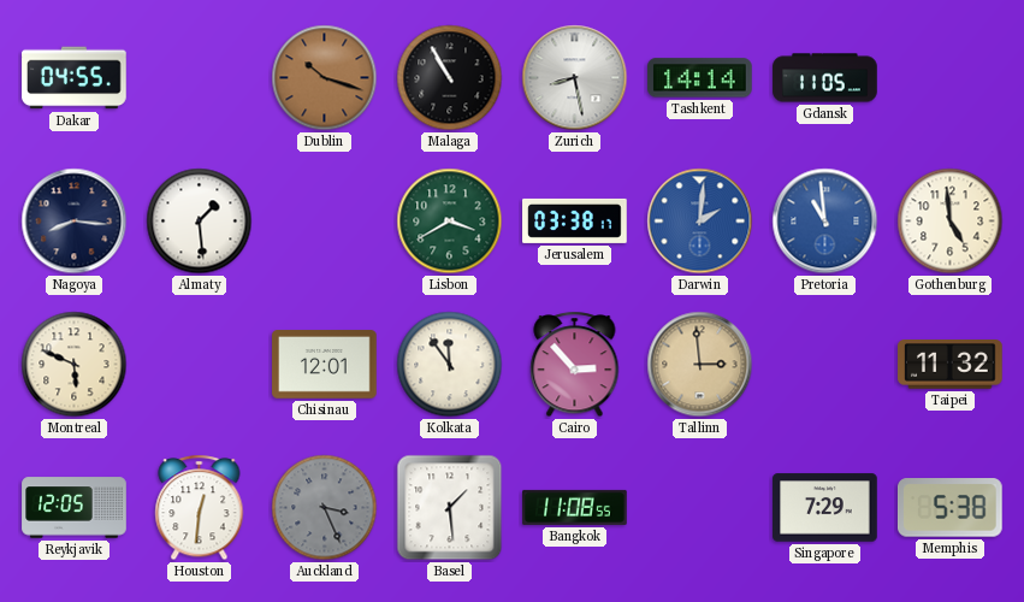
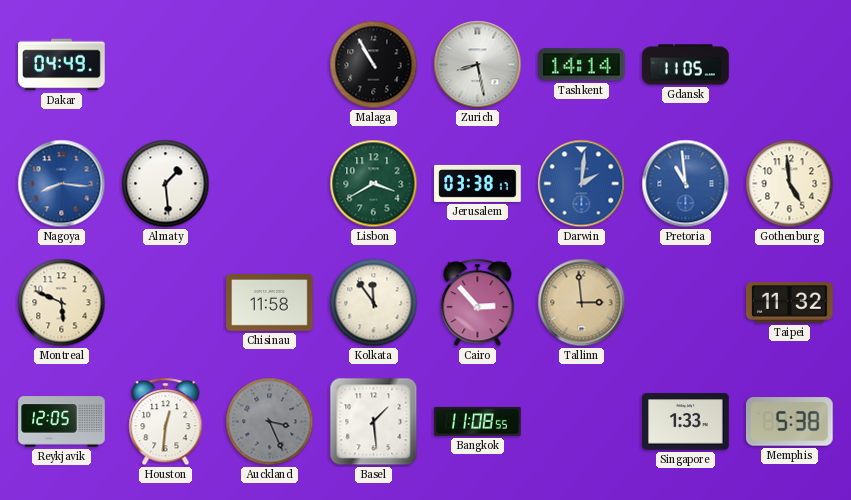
Dakar: 04:55 -> 04:49 (62, 65)
Dublin: 10:18 -> none (325, 78)
Nagoya dial: navy -> blue (62, 184)
Chisinau: 12:01 -> 11:58 (270, 303)
Singapore: 7:29 -> 1:33 (686, 422)
